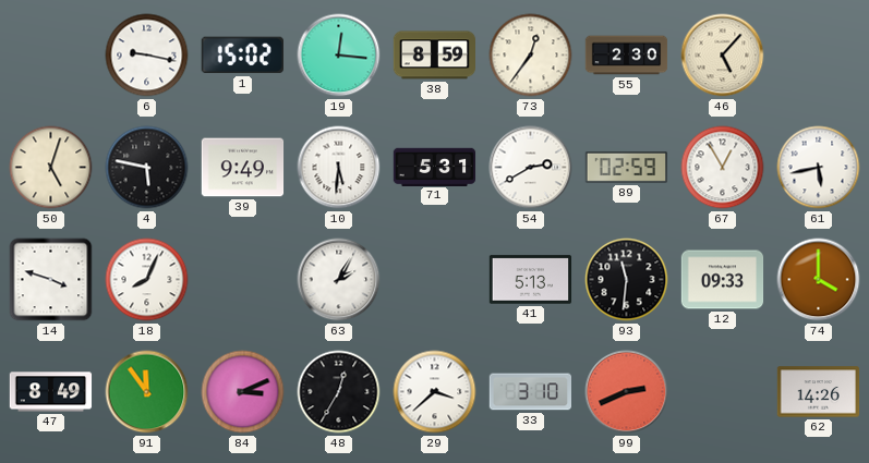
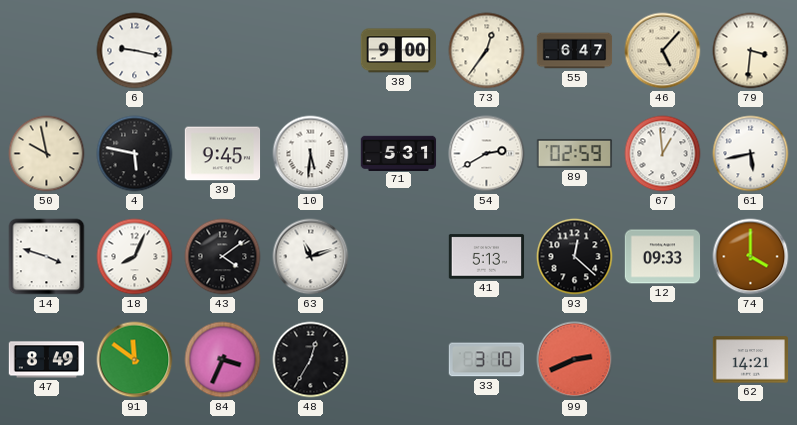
1: 15:02 -> none (242, 56)
19: 12:16 -> none (339, 56)
38: 8:59 -> 9:00 (398, 51)
55: 2:30 -> 6:47 (575, 51)
79: none -> 3:31 (751, 51)
50: 5:03 -> 9:58 (47, 154)
39: 9:49 -> 9:45 (223, 154)
67: 12:55 -> 12:59 (663, 154)
43: none -> 4:09 (223, 257)
63: 2:05 -> 11:12 (311, 257)
93: 11:31 -> 12:22 (575, 257)
91: 11:54 -> 11:51 (135, 360)
84: 3:11 -> 3:34 (223, 360)
29: 3:38 -> none (435, 392)
62: 14:26 -> 14:21 (751, 360)
